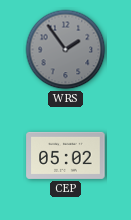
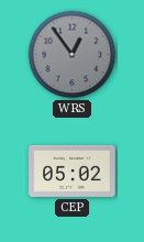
WRS: 1:54 -> 12:54 (73, 55)
